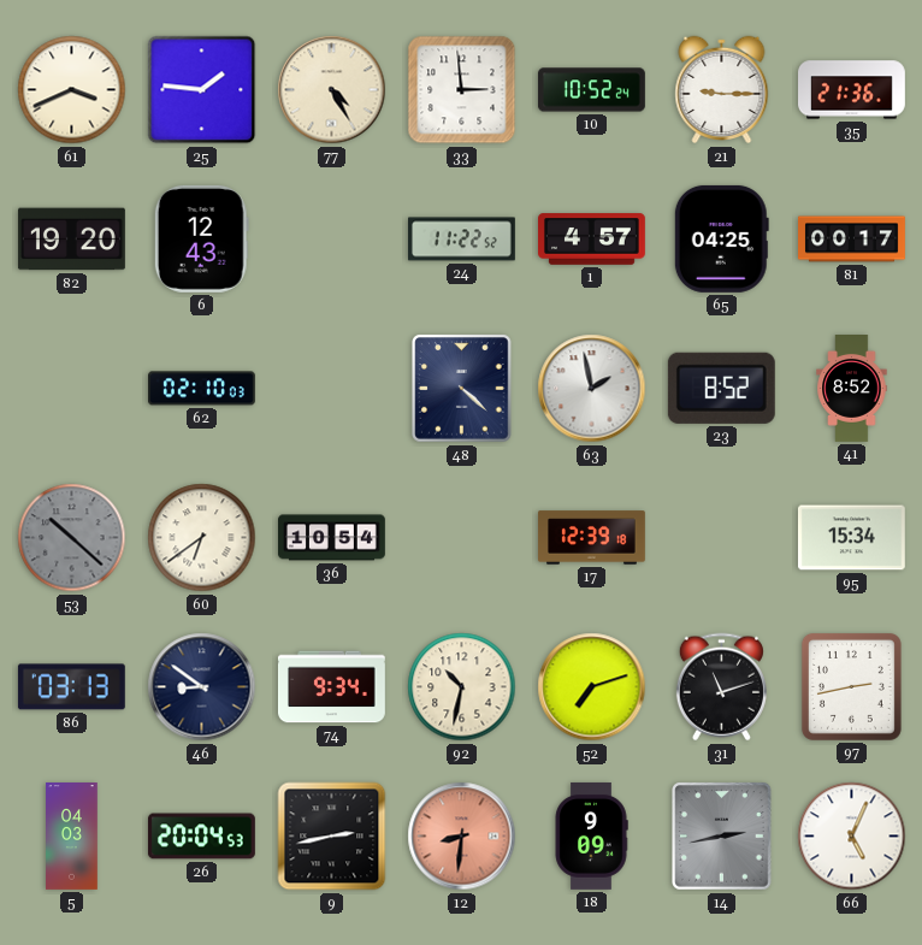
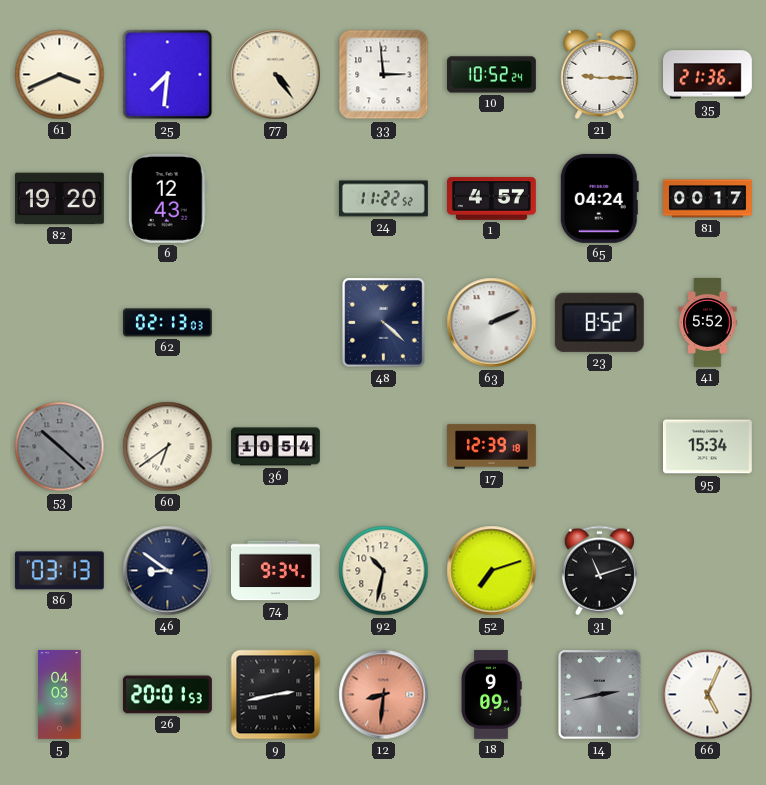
25: 1:46 -> 7:31 (168, 75)
77: 4:25 -> 4:24 (276, 75)
65: 04:25 -> 04:24 (599, 198)
62: 02:10 -> 02:13 (168, 323)
63: 1:58 -> 2:11 (492, 323)
41: 8:52 -> 5:52 (708, 323)
97: 2:43 -> none (851, 686)
26: 20:04 -> 20:01 (167, 695)
